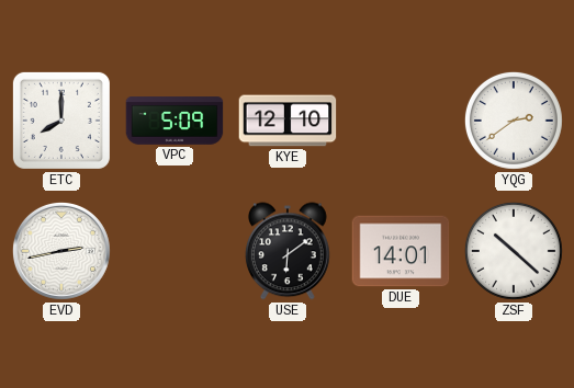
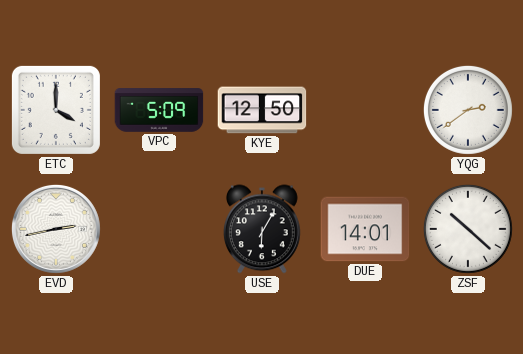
ETC: 8:00 -> 4:00 (56, 110)
KYE: 12:10 -> 12:50 (262, 110)
USE: 6:09 -> 6:05 (262, 229)
